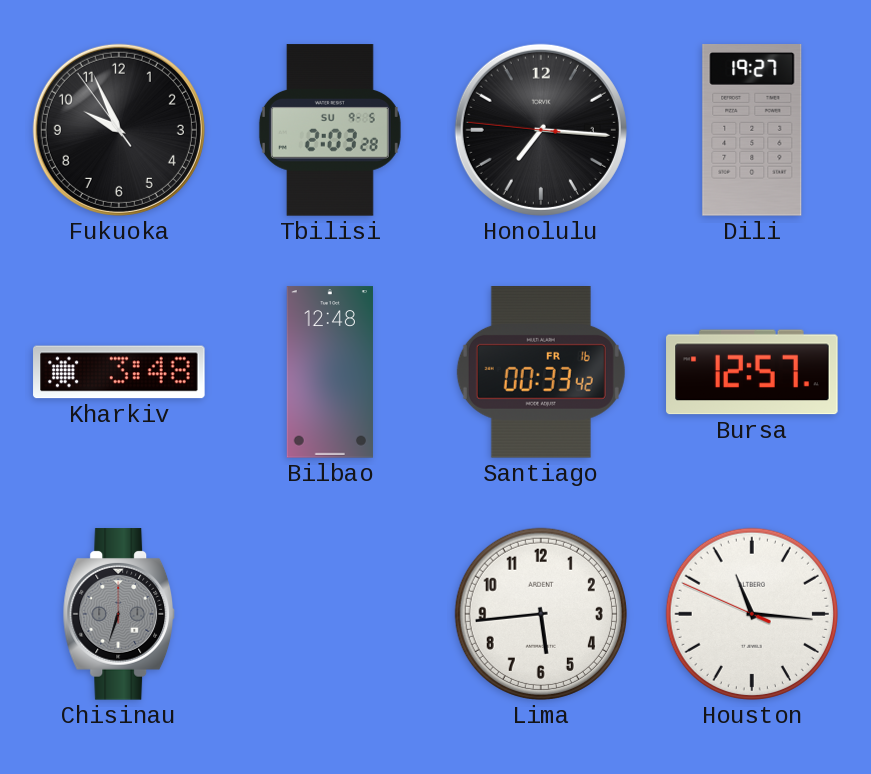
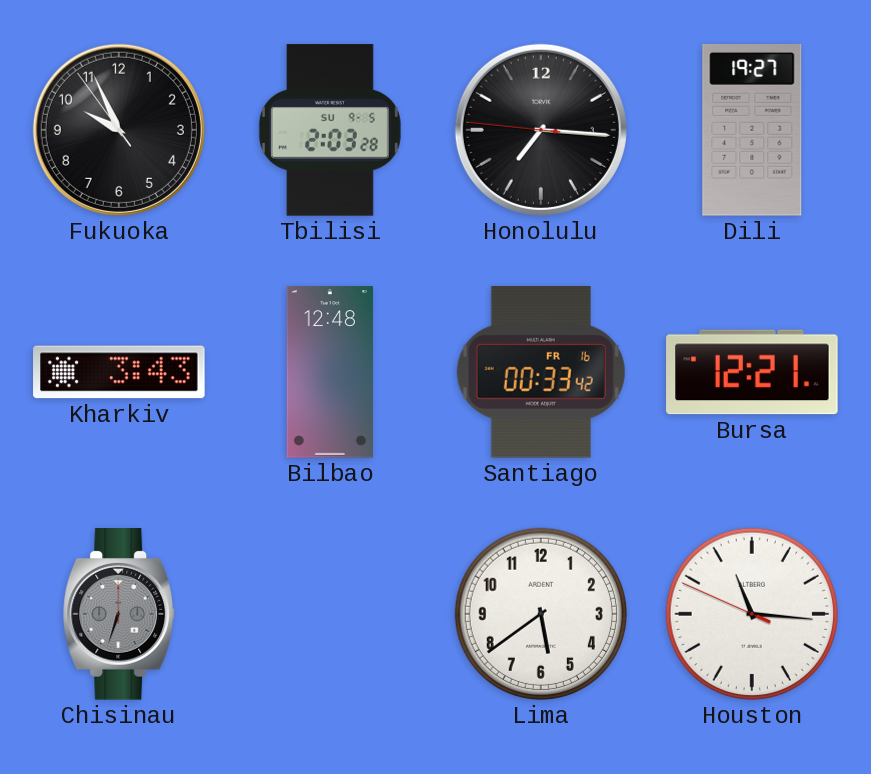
Kharkiv: 3:48 -> 3:43 (119, 372)
Bursa: 12:57 -> 12:21 (752, 372)
Lima: 5:44 -> 5:39 (541, 614)
